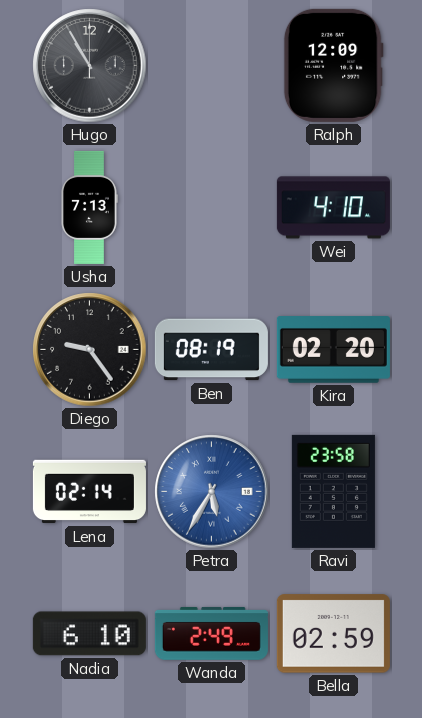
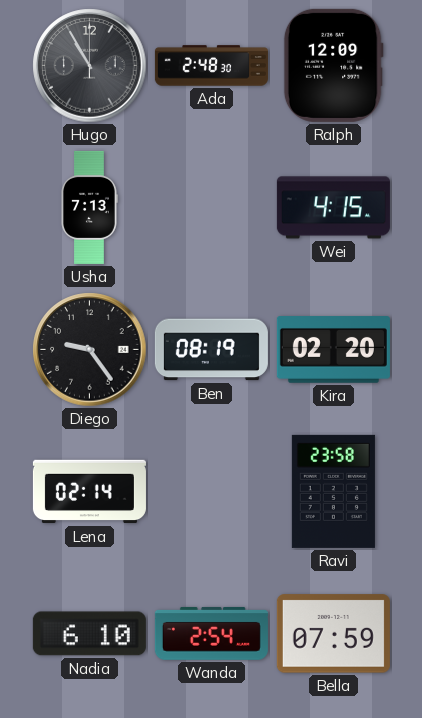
Ada: none -> 2:48 (211, 66)
Wei: 4:10 -> 4:15 (333, 208)
Petra: 5:35 -> none (212, 492)
Wanda: 2:49 -> 2:54 (211, 633)
Bella: 02:59 -> 07:59 (333, 634)
